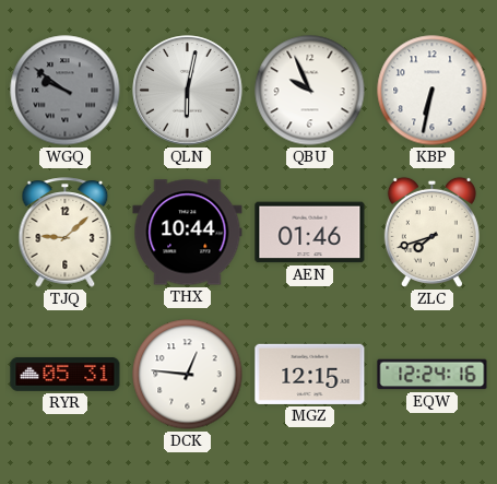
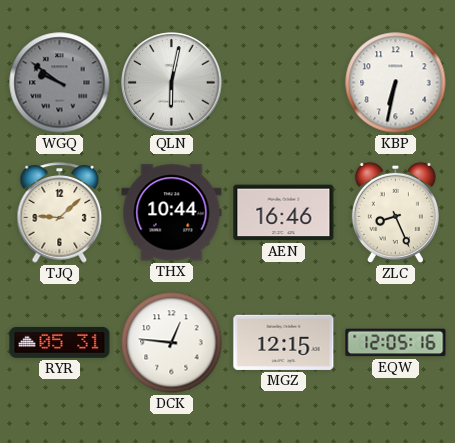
QBU: 9:56 -> none (310, 91)
AEN: 01:46 -> 16:46 (284, 213)
ZLC: 7:42 -> 8:26 (395, 212)
EQW: 12:24 -> 12:05 (396, 343)
